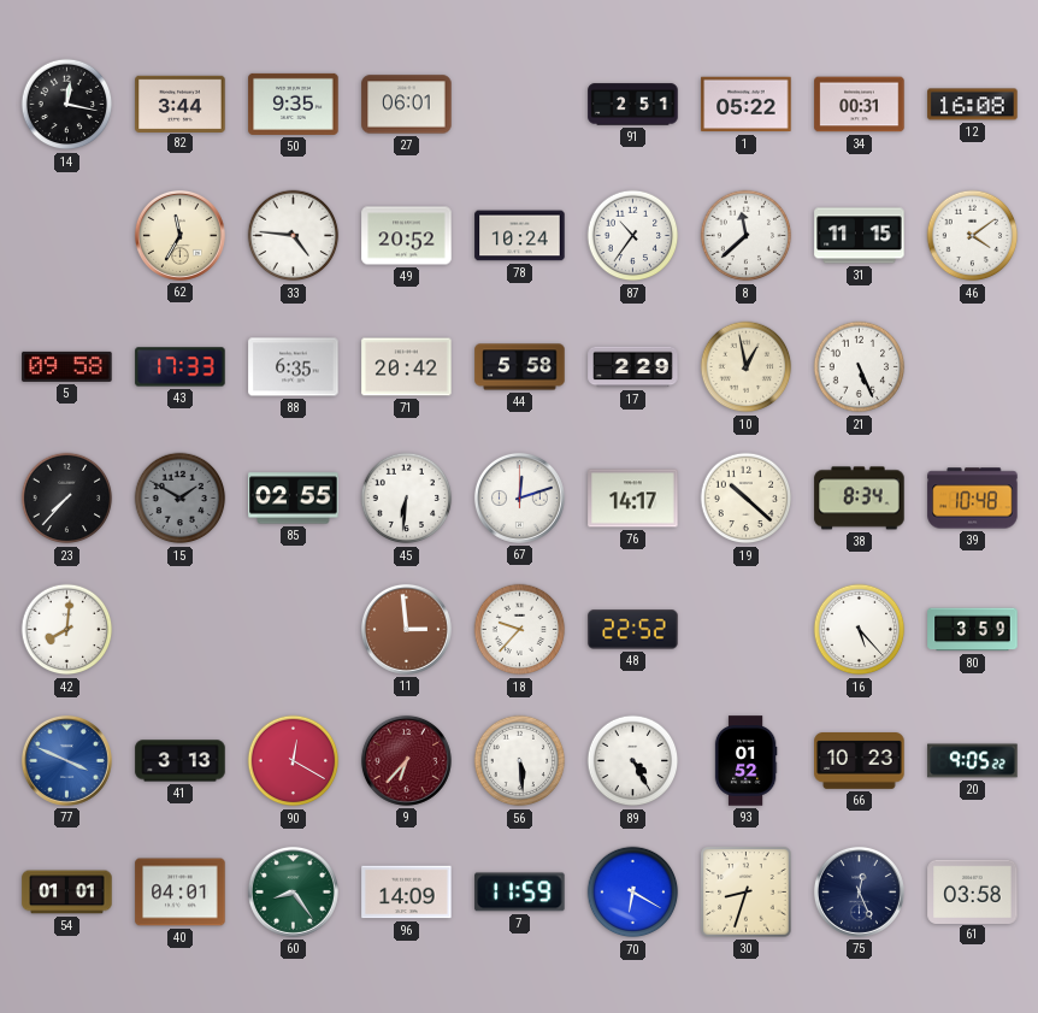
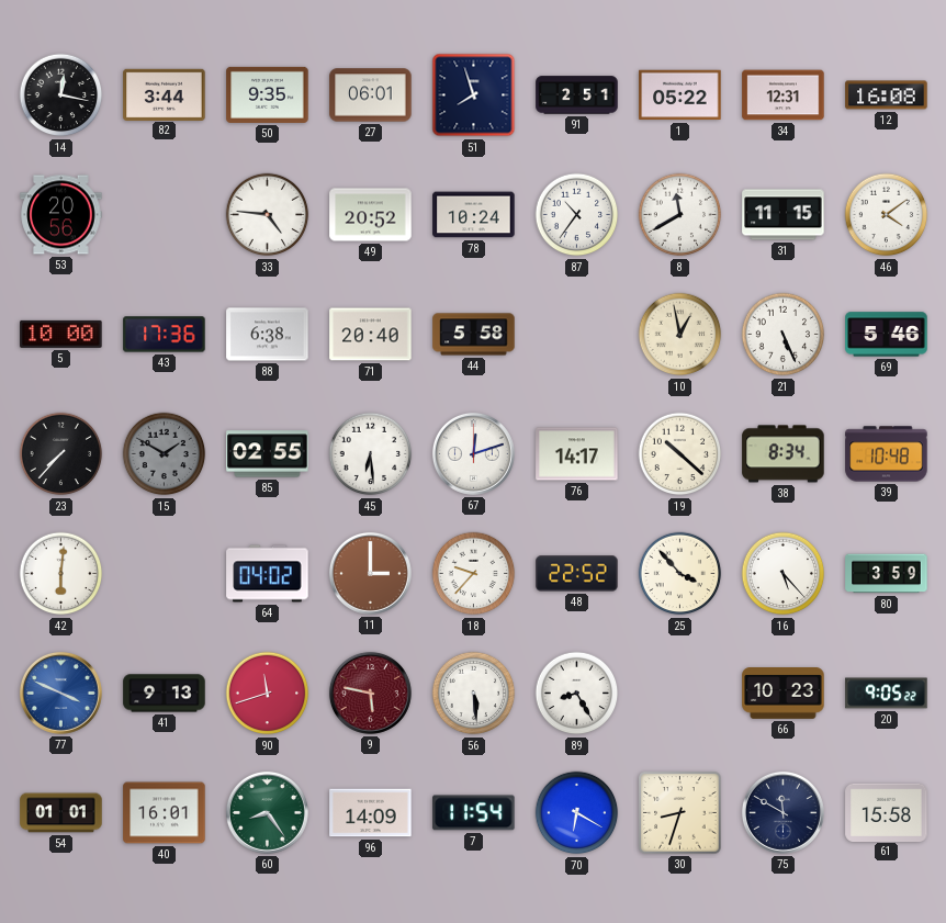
51: none -> 7:57 (474, 95)
34: 00:31 -> 12:31 (784, 95)
53: none -> 20:56 (61, 215)
62: 11:35 -> none (179, 235)
8: 11:38 -> 11:40 (680, 215)
5: 09:58 -> 10:00 (61, 334)
43: 17:33 -> 17:36 (165, 335)
88: 6:35 -> 6:38 (268, 335)
71: 20:42 -> 20:40 (371, 335)
17: 2:29 -> none (633, 367)
69: none -> 5:46 (887, 335)
45: 6:31 -> 6:29 (371, 454)
42: 8:01 -> 6:01 (61, 574)
64: none -> 04:02 (268, 574)
11: 2:59 -> 3:00 (370, 573)
25: none -> 3:53 (680, 574)
41: 3:13 -> 9:13 (165, 694)
90: 12:20 -> 11:42 (268, 694)
9: 6:37 -> 5:47 (370, 693)
89: 4:25 -> 8:25 (577, 694)
93: 01:52 -> none (745, 761)
40: 04:01 -> 16:01 (165, 813)
7: 11:59 -> 11:54 (474, 813)
75: 12:26 -> 11:50 (782, 812)
61: 03:58 -> 15:58 (887, 812)
